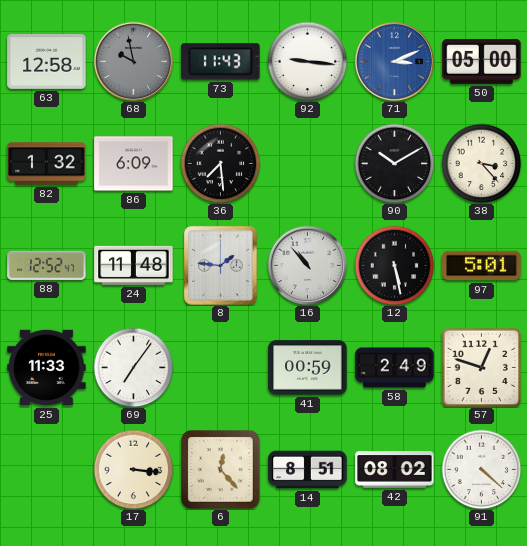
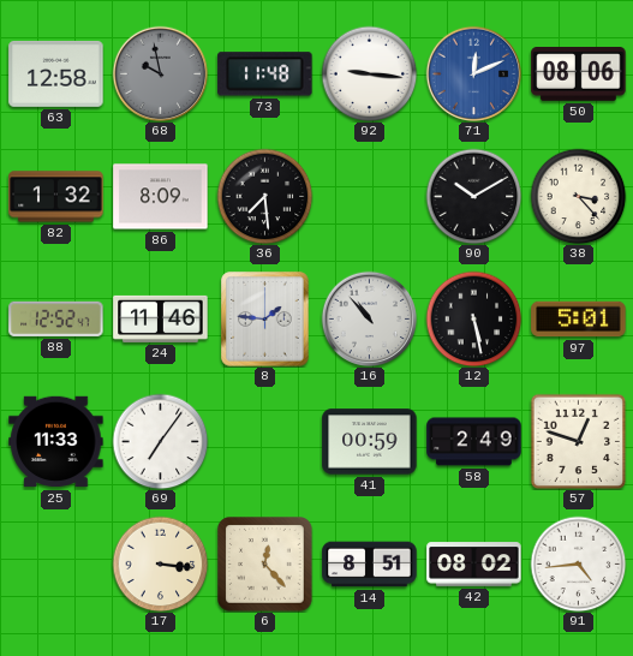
73: 11:43 -> 11:48 (265, 74)
71: 3:11 -> 12:11 (473, 73)
50: 05:00 -> 08:06 (579, 74)
86: 6:09 -> 8:09 (161, 197)
24: 11:48 -> 11:46 (161, 318)
91: 4:22 -> 4:44 (578, 563)
